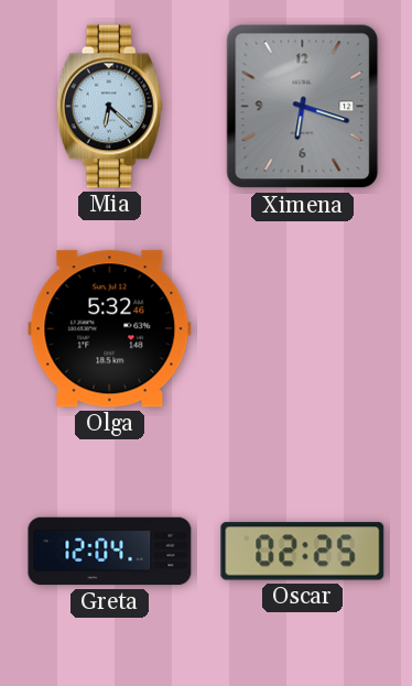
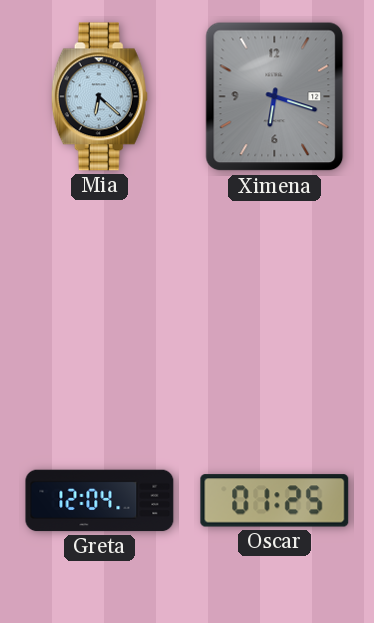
Olga: 5:32 -> none (110, 329)
Oscar: 02:25 -> 01:25 (275, 501)
